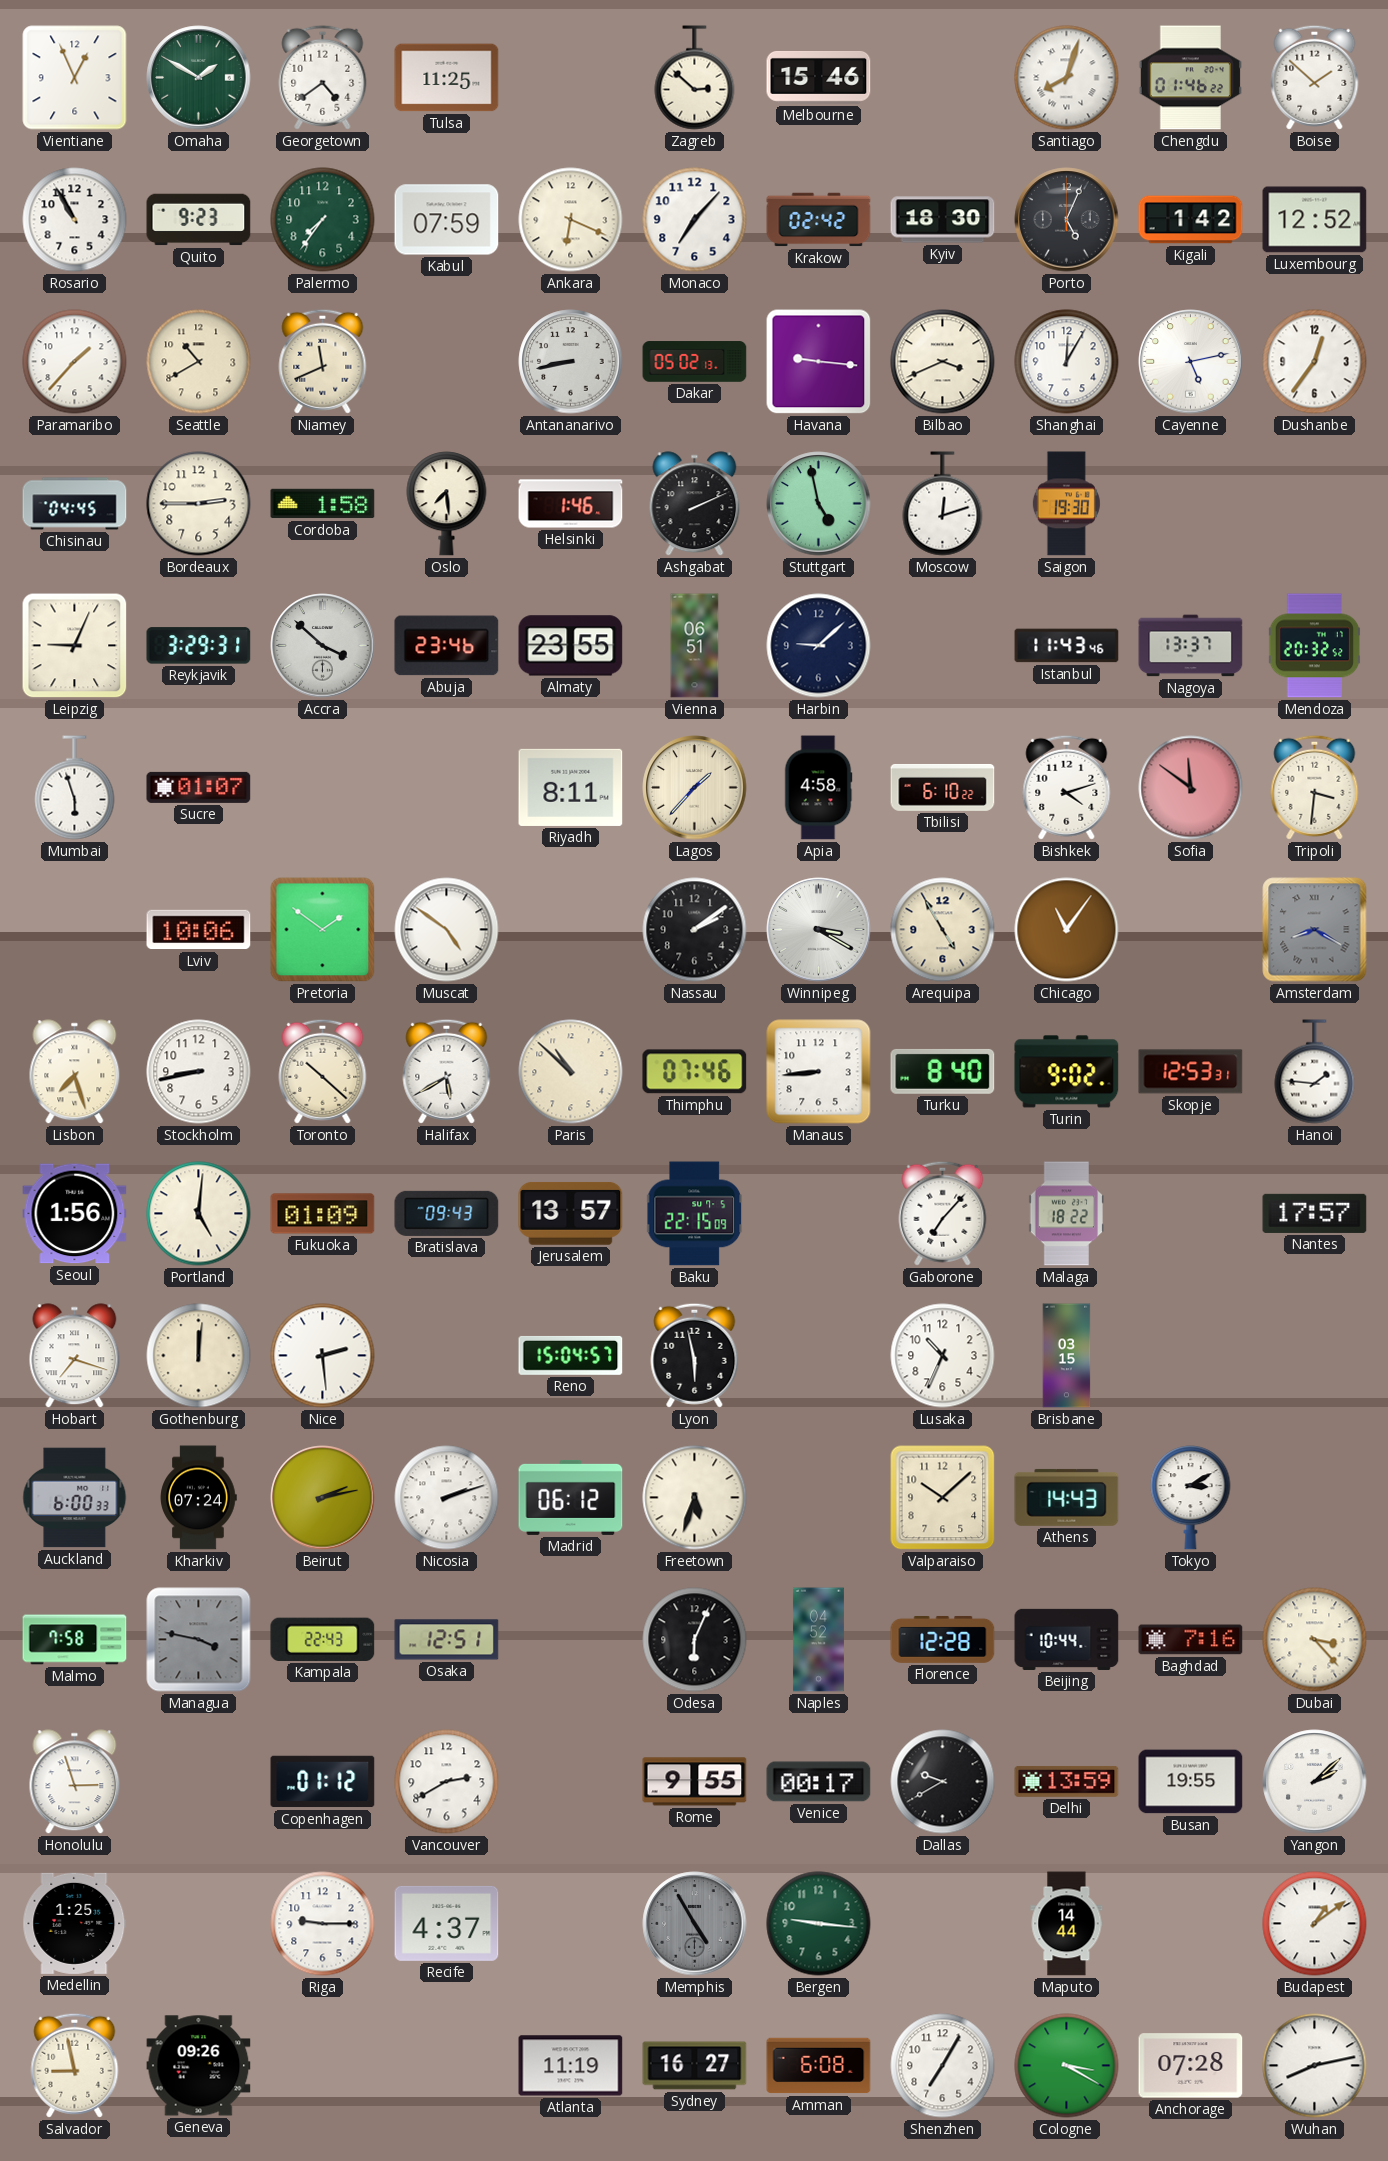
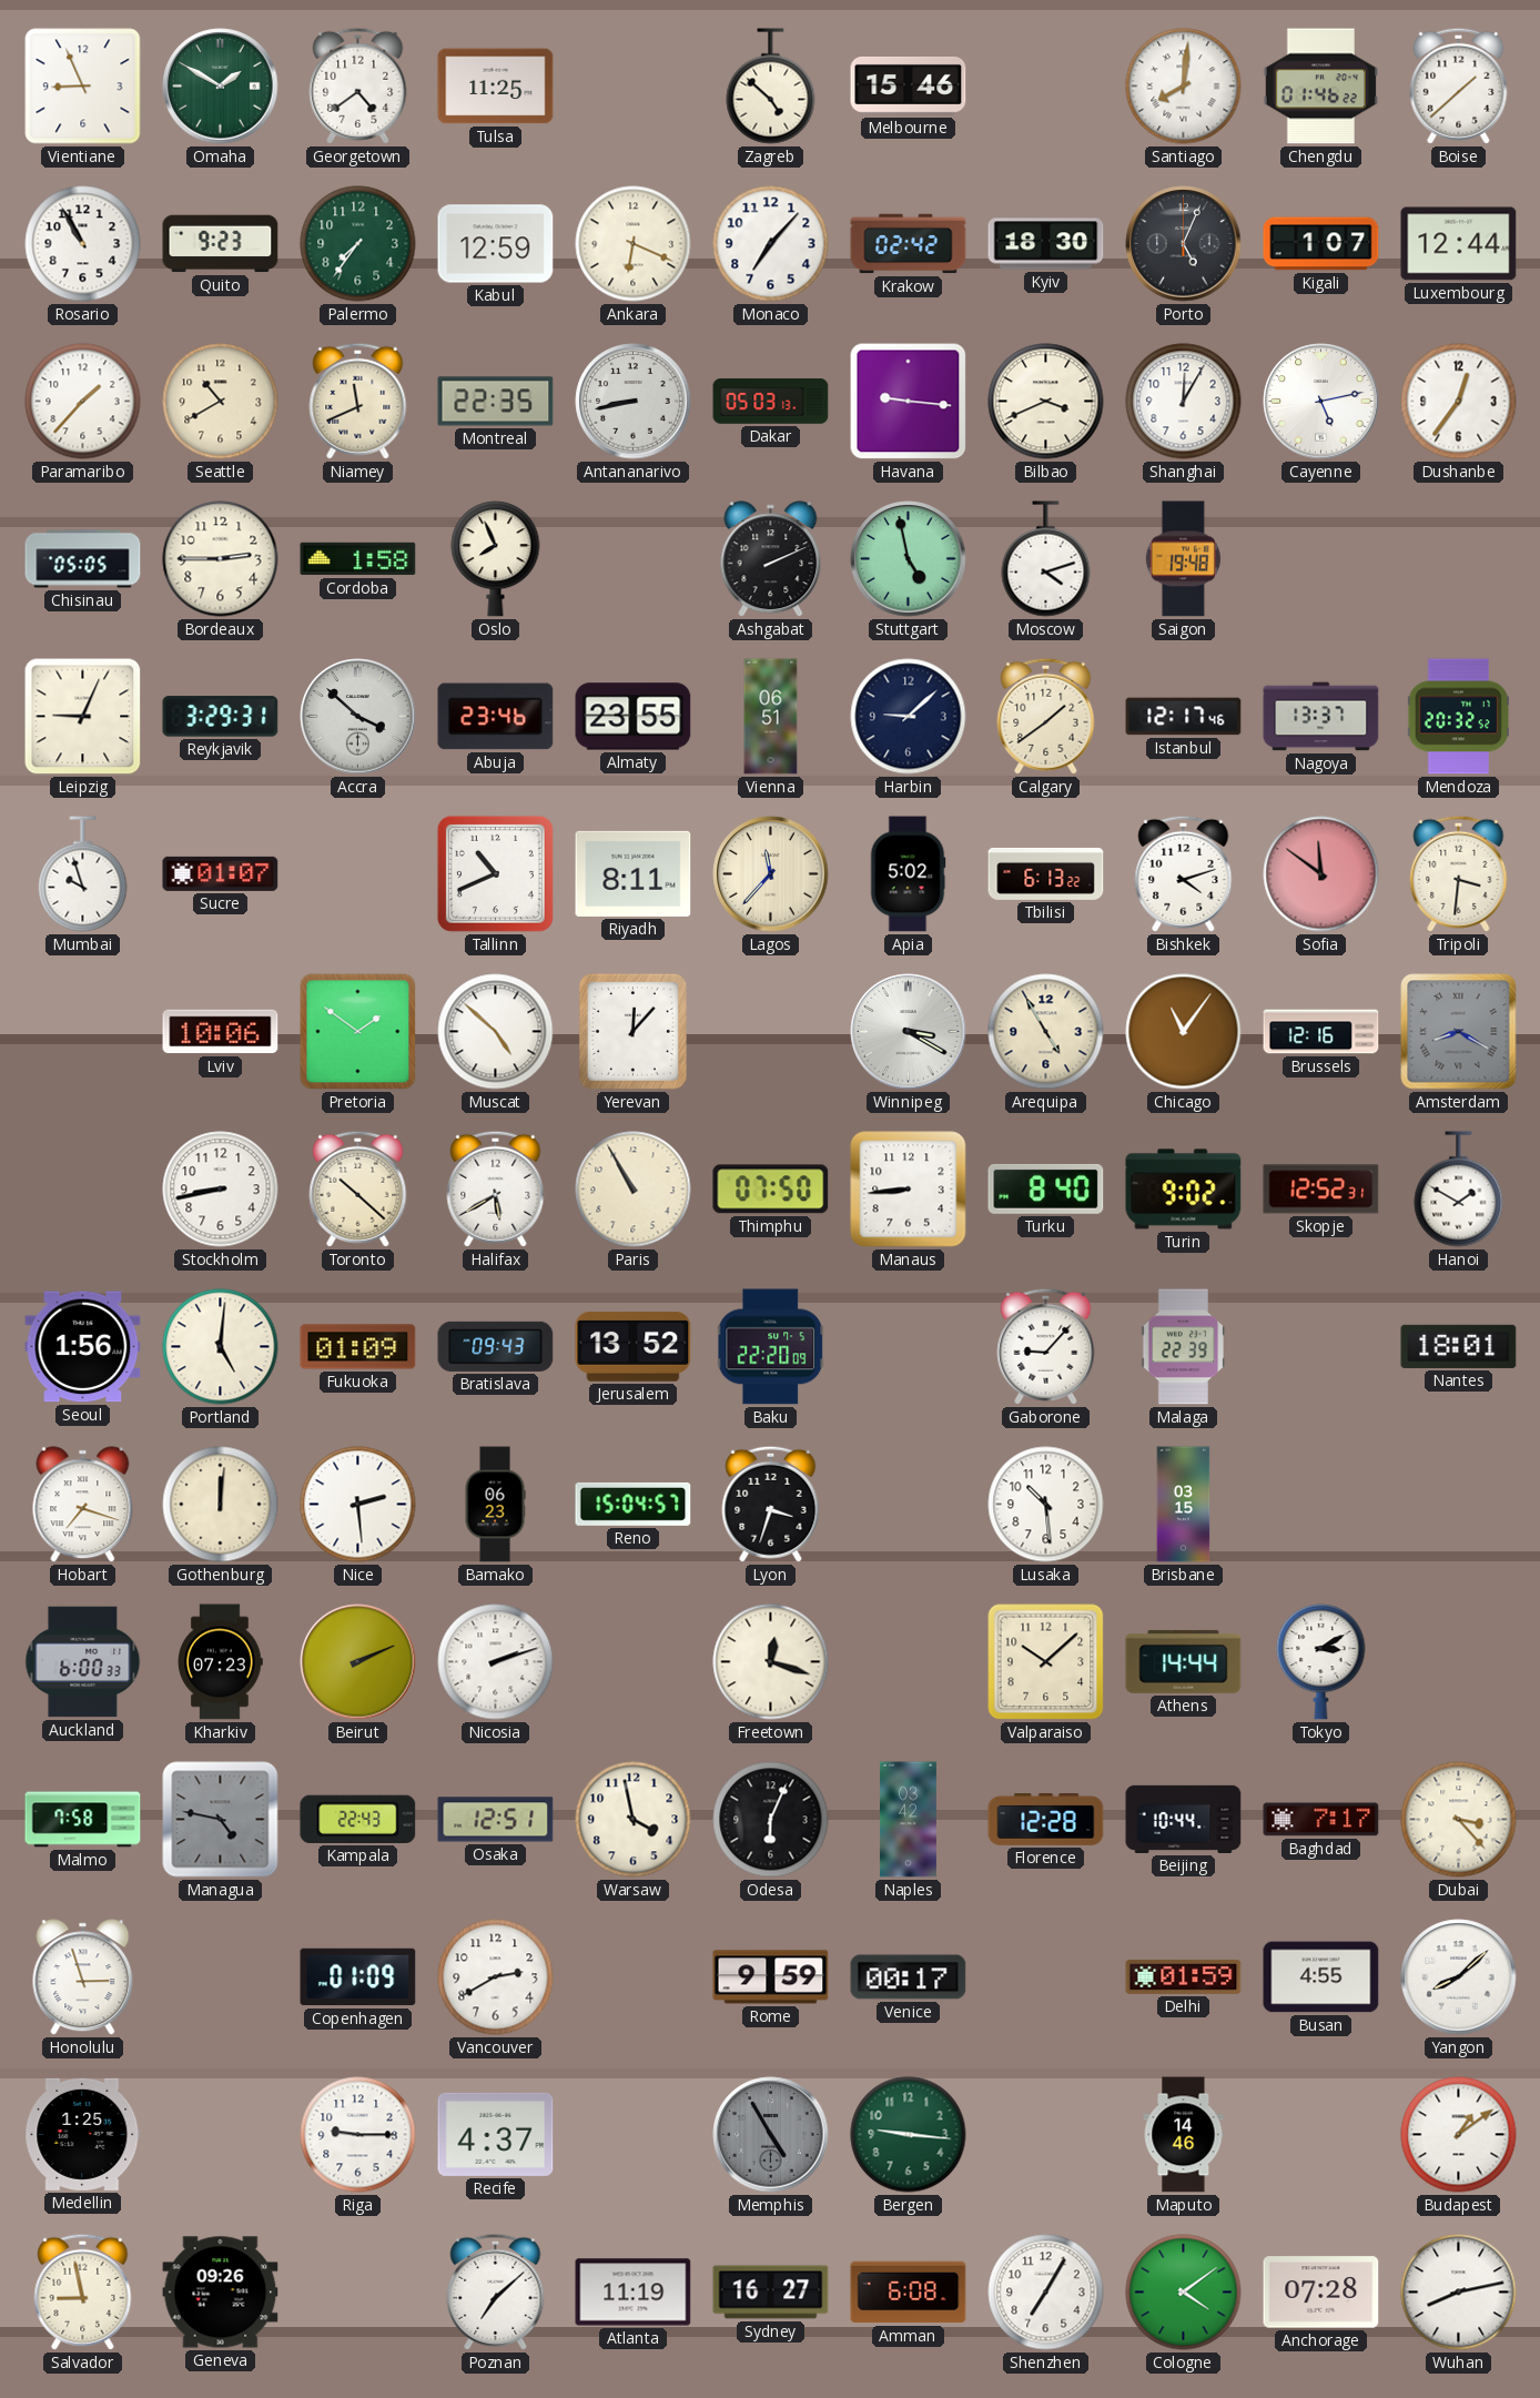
Vientiane: 12:56 -> 8:56 (83, 87)
Zagreb: 2:52 -> 4:52 (771, 87)
Santiago: 8:03 -> 8:01 (1184, 87)
Boise: 1:52 -> 1:38 (1459, 85)
Kabul: 07:59 -> 12:59 (496, 244)
Kigali: 1:42 -> 1:07 (1321, 244)
Luxembourg: 12:52 -> 12:44 (1459, 244)
Montreal: none -> 22:35 (496, 402)
Dakar: 05:02 -> 05:03 (771, 402)
Chisinau: 04:45 -> 05:05 (83, 559)
Oslo: 7:29 -> 7:56 (496, 559)
Helsinki: 1:46 -> none (571, 504)
Moscow: 12:12 -> 4:12 (1046, 559)
Saigon: 19:30 -> 19:48 (1183, 559)
Calgary: none -> 1:39 (1046, 716)
Istanbul: 11:43 -> 12:17 (1184, 717)
Mumbai: 5:57 -> 9:57 (83, 874)
Tallinn: none -> 10:41 (495, 873)
Lagos: 1:37 -> 11:37 (771, 874)
Apia: 4:58 -> 5:02 (908, 874)
Tbilisi: 6:10 -> 6:13 (1046, 873)
Muscat: 4:51 -> 4:52 (496, 1032)
Yerevan: none -> 12:07 (632, 1031)
Nassau: 2:09 -> none (695, 930)
Brussels: none -> 12:16 (1321, 1032)
Lisbon: 7:27 -> none (75, 1072)
Paris: 10:52 -> 10:55 (634, 1190)
Thimphu: 07:46 -> 07:50 (771, 1190)
Skopje: 12:53 -> 12:52 (1321, 1190)
Hanoi: 1:46 -> 1:50 (1459, 1190)
Jerusalem: 13:57 -> 13:52 (634, 1346)
Baku: 22:15 -> 22:20 (771, 1347)
Gaborone: 7:07 -> 9:07 (1046, 1346)
Malaga: 18:22 -> 22:39 (1183, 1347)
Nantes: 17:57 -> 18:01 (1459, 1346)
Bamako: none -> 06:23 (495, 1505)
Lyon: 5:58 -> 3:33 (771, 1504)
Lusaka: 10:34 -> 10:29 (1046, 1505)
Kharkiv: 07:24 -> 07:23 (220, 1662)
Beirut: 2:13 -> 2:11 (358, 1662)
Madrid: 06:12 -> none (571, 1497)
Freetown: 5:33 -> 12:18 (771, 1662)
Athens: 14:43 -> 14:44 (1184, 1661)
Managua: 3:47 -> 4:47 (221, 1820)
Warsaw: none -> 3:58 (634, 1820)
Naples: 04:52 -> 03:42 (908, 1820)
Baghdad: 7:16 -> 7:17 (1321, 1820)
Copenhagen: 01:12 -> 01:09 (358, 1977)
Rome: 9:55 -> 9:59 (771, 1977)
Dallas: 9:40 -> none (943, 1782)
Delhi: 13:59 -> 01:59 (1184, 1976)
Busan: 19:55 -> 4:55 (1321, 1977)
Yangon: 2:08 -> 8:08 (1459, 1977)
Maputo: 14:44 -> 14:46 (1184, 2135)
Poznan: none -> 7:08 (496, 2291)
Cologne: 3:20 -> 4:09 (1184, 2293)
